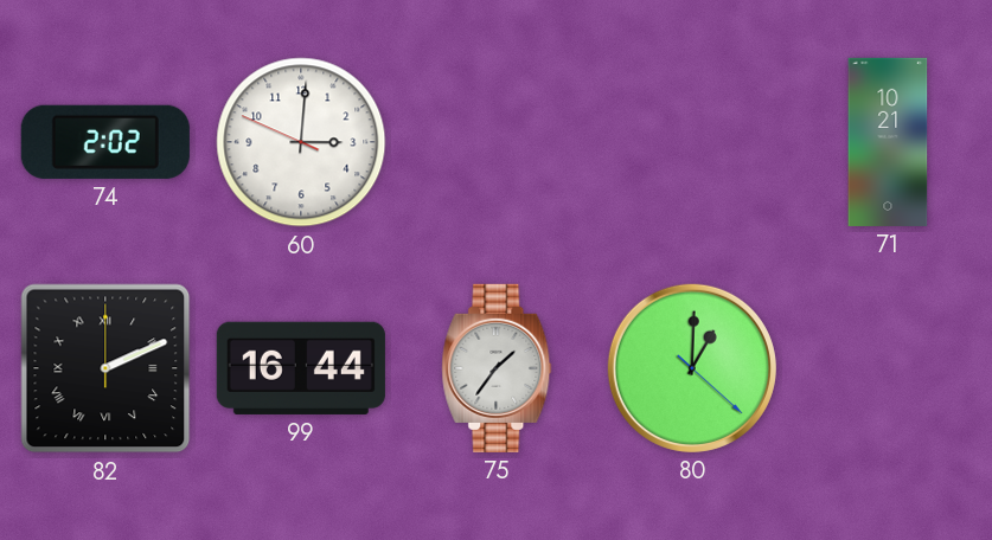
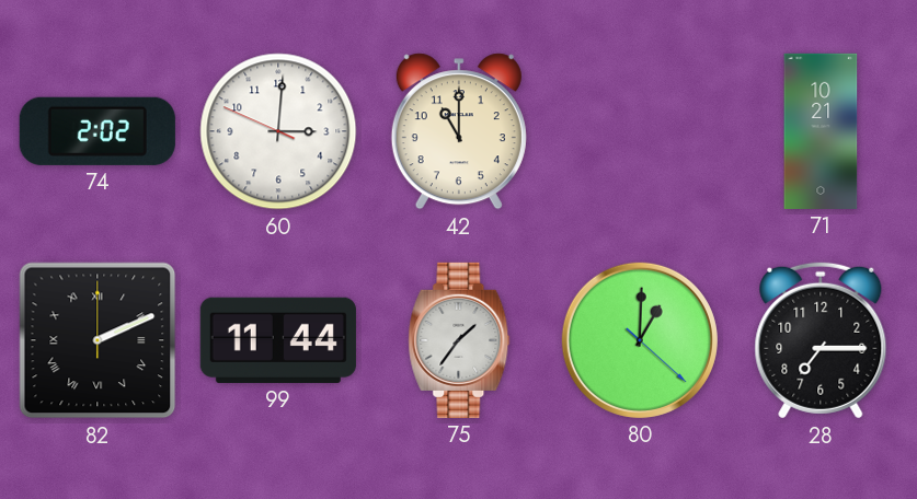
42: none -> 11:00 (459, 131)
99: 16:44 -> 11:44 (278, 340)
28: none -> 7:15 (821, 340)
